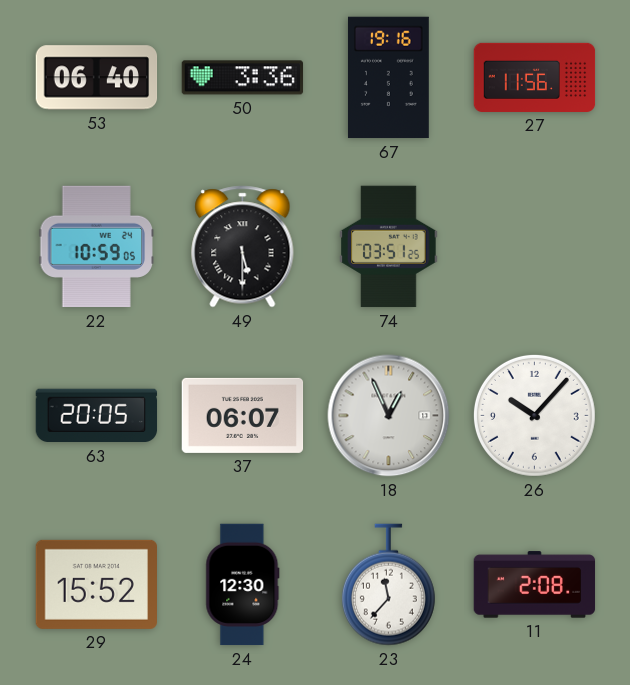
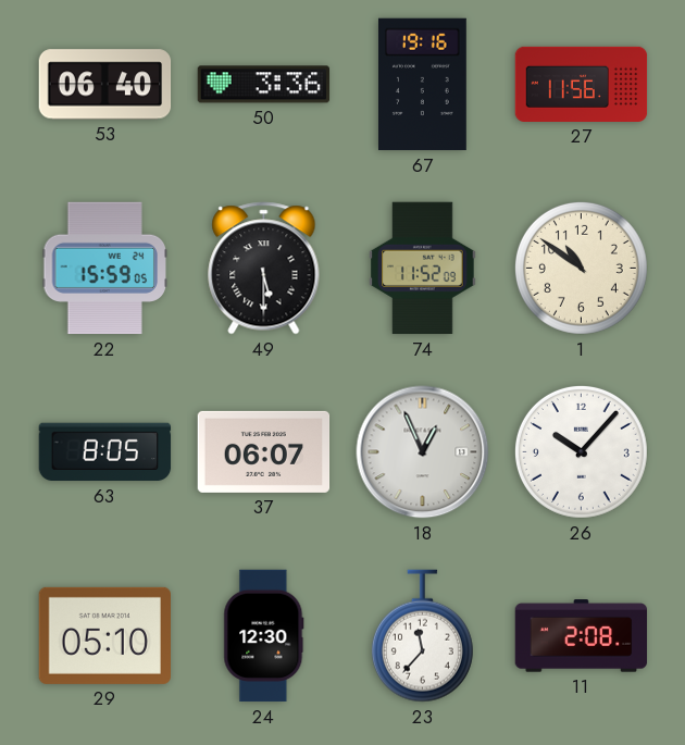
22: 10:59 -> 15:59 (105, 269)
74: 03:51 -> 11:52 (423, 269)
1: none -> 10:51 (581, 268)
63: 20:05 -> 8:05 (105, 452)
29: 15:52 -> 05:10 (104, 635)
